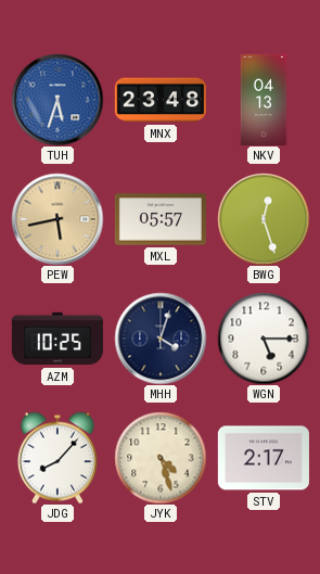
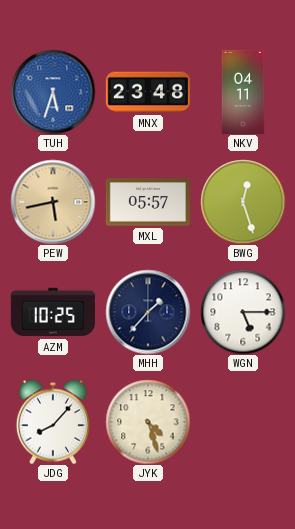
NKV: 04:13 -> 04:11 (243, 91)
MHH: 4:03 -> 1:37 (148, 312)
STV: 2:17 -> none (264, 458)
